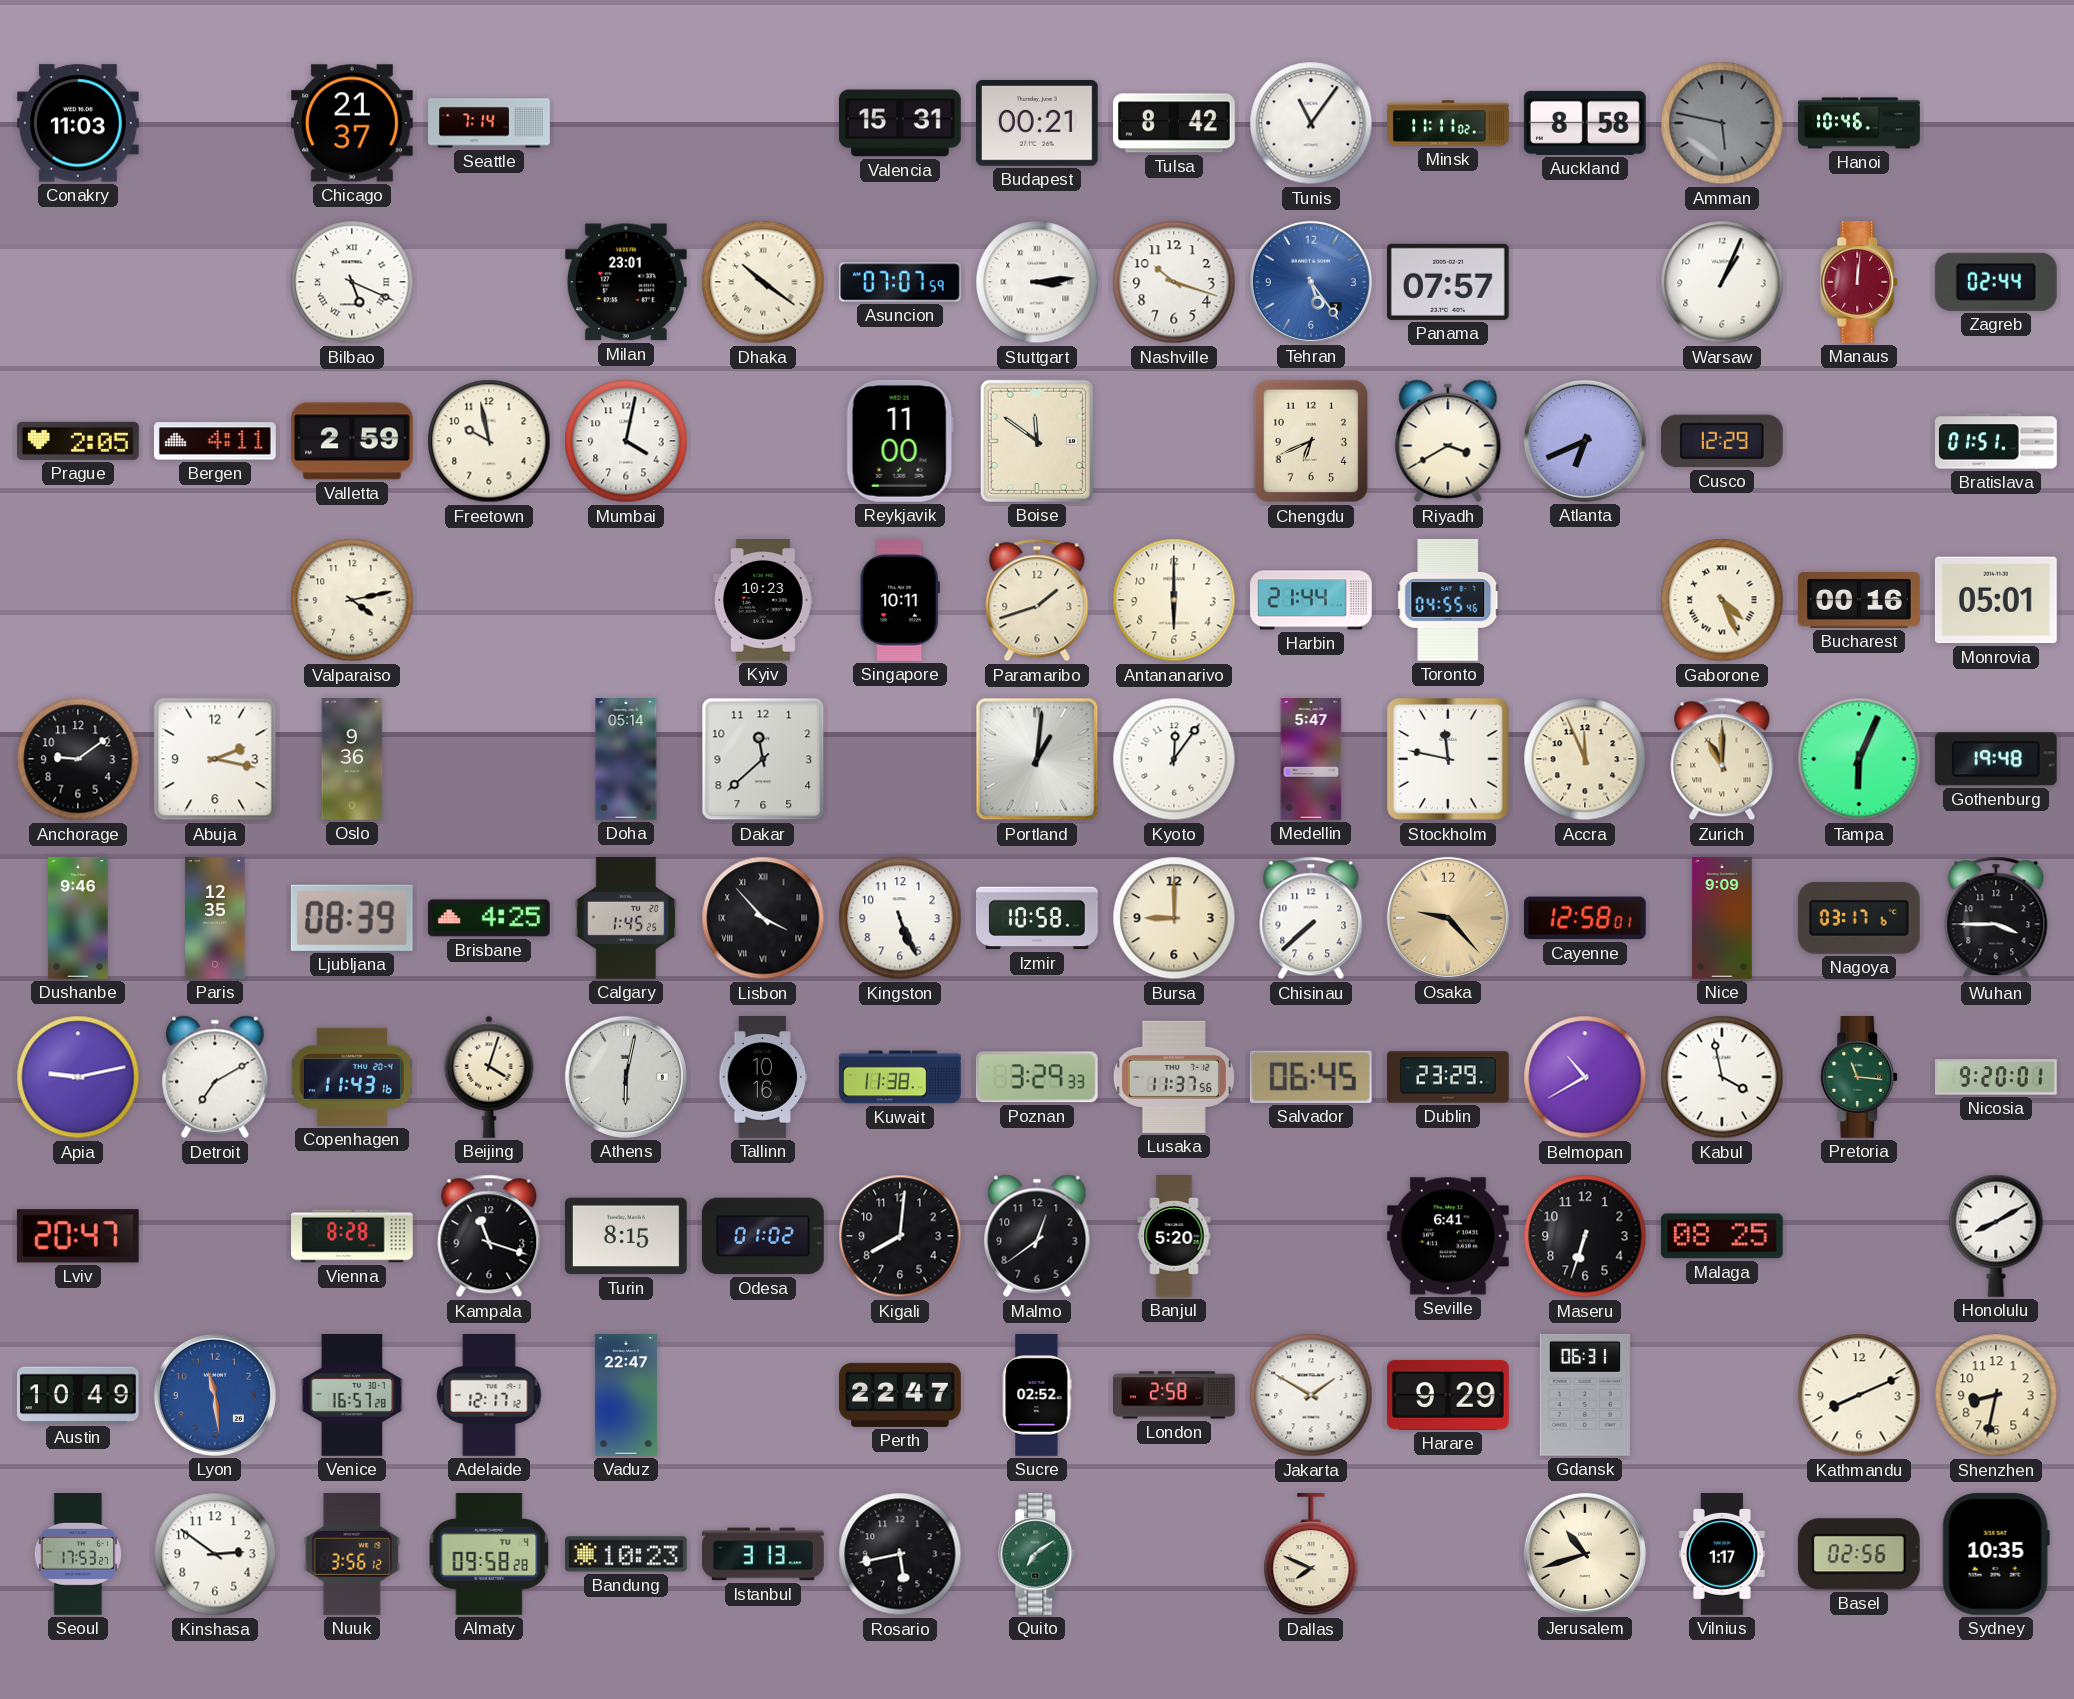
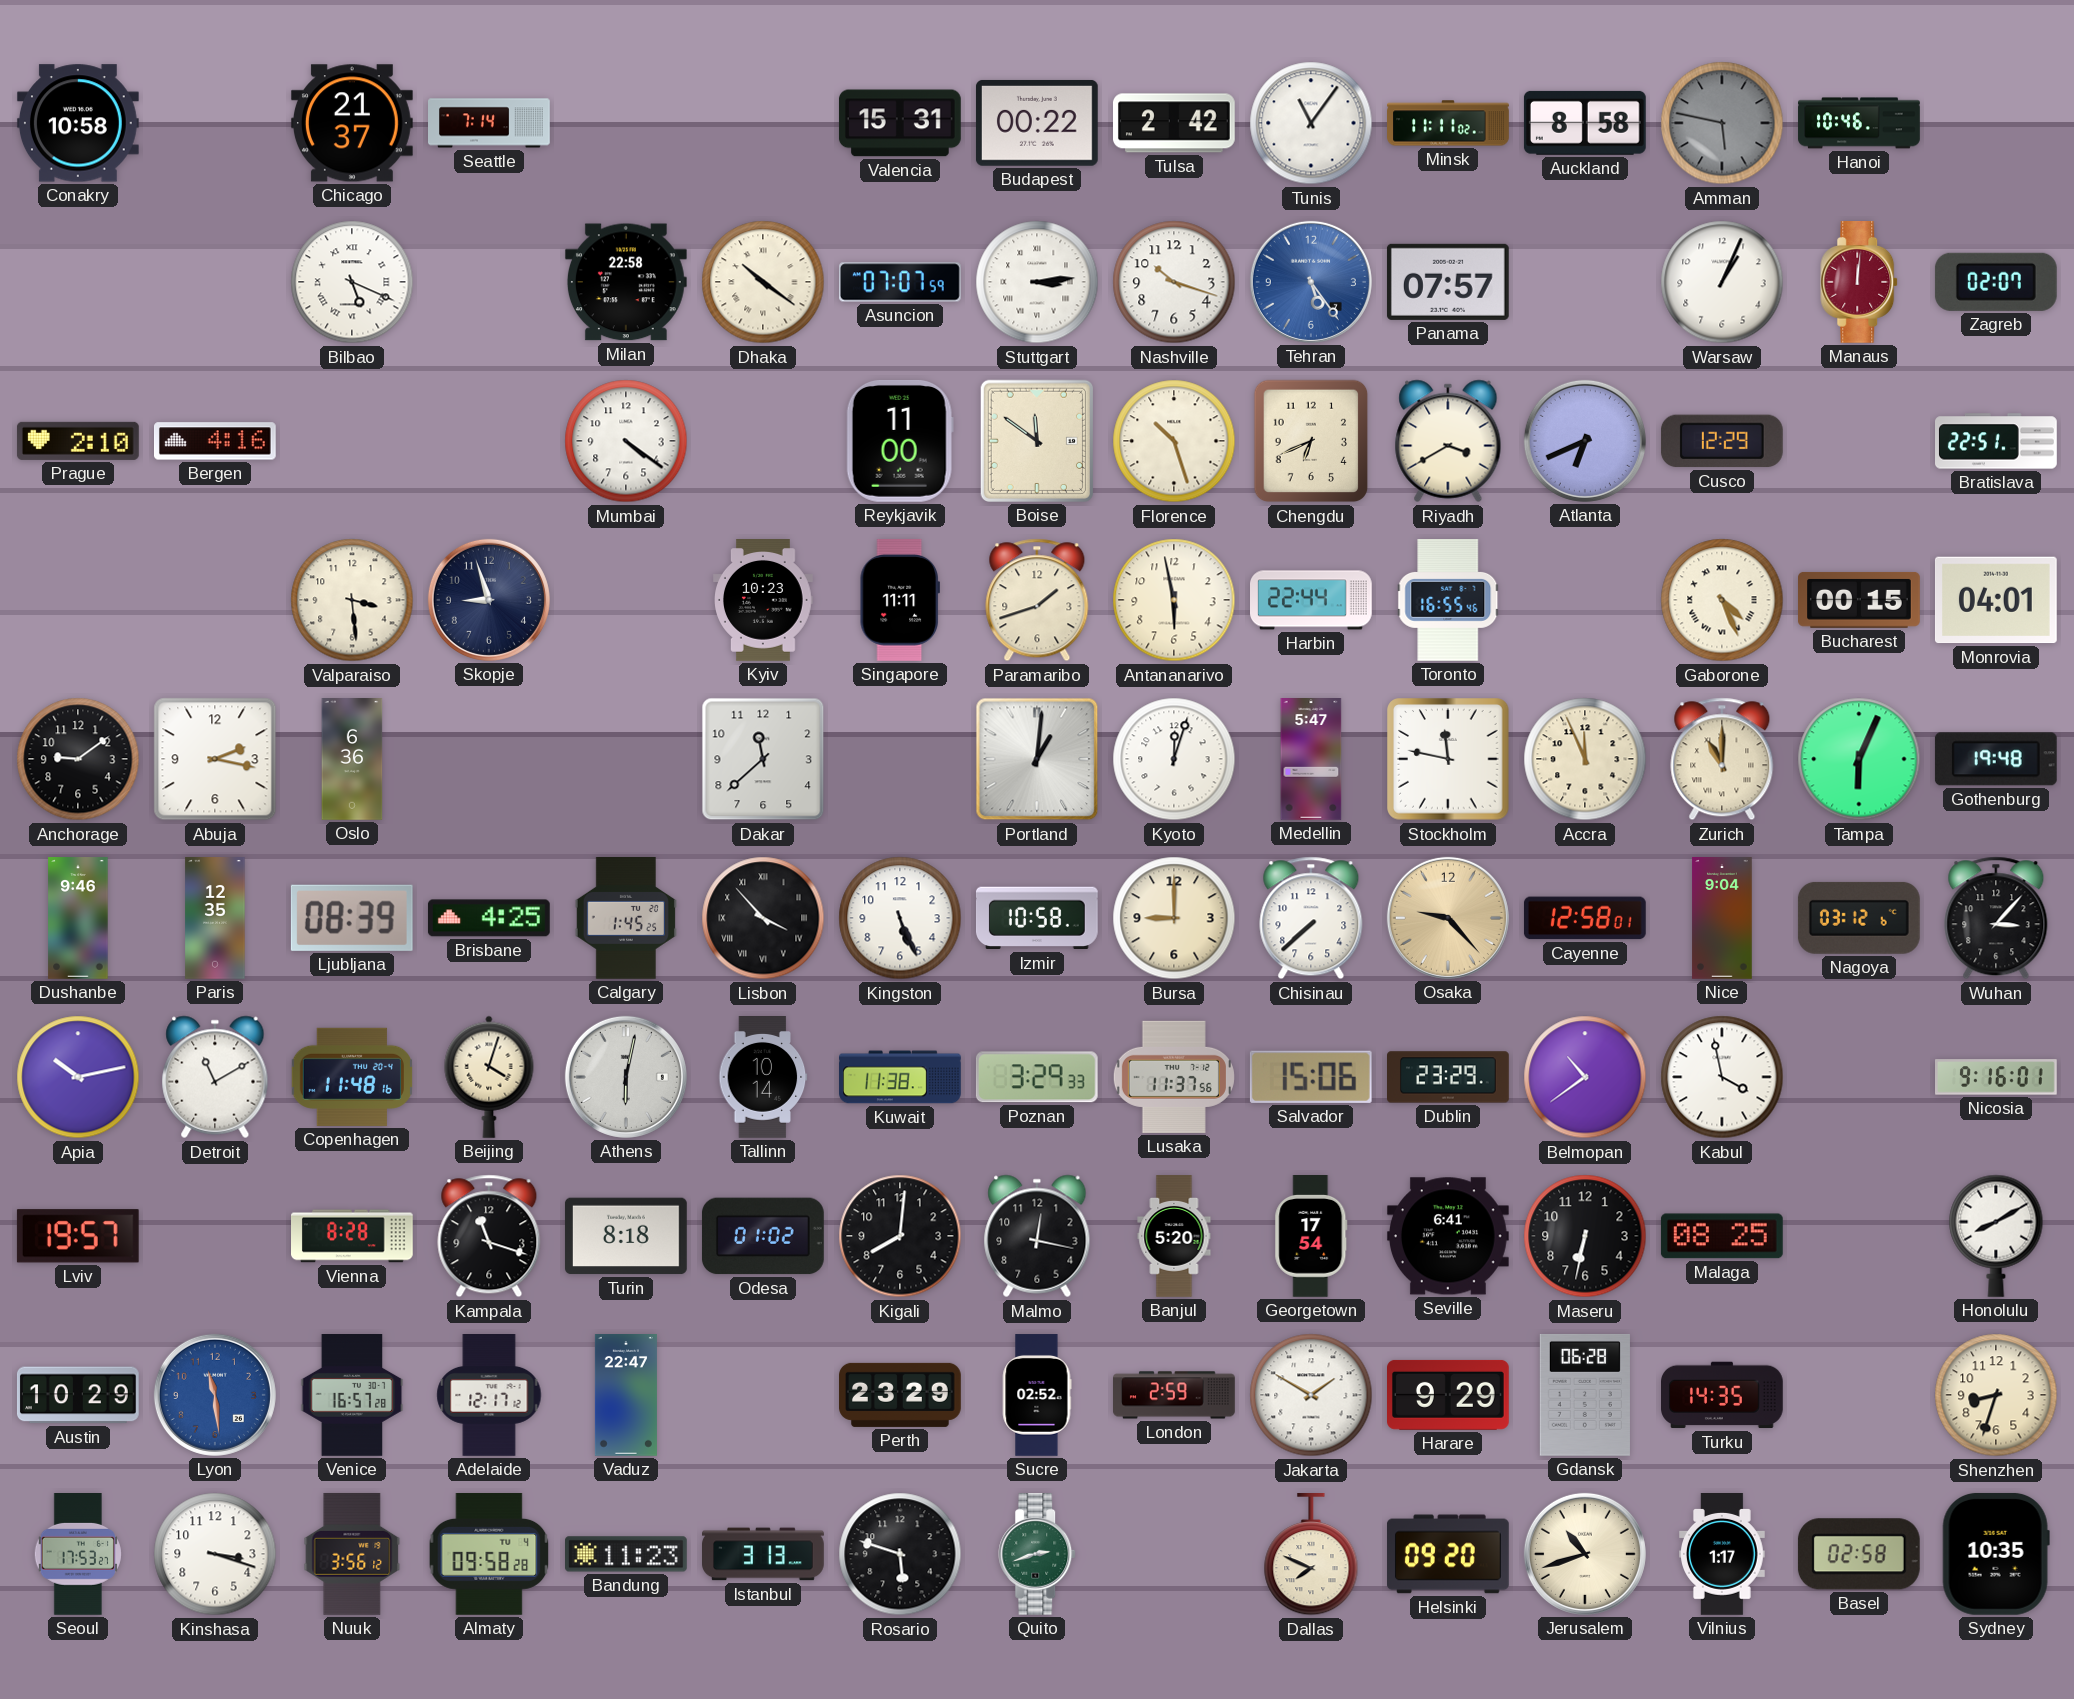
Conakry: 11:03 -> 10:58 (78, 123)
Budapest: 00:21 -> 00:22 (1037, 123)
Tulsa: 8:42 -> 2:42 (1174, 123)
Milan: 23:01 -> 22:58 (626, 282)
Zagreb: 02:44 -> 02:07 (1996, 282)
Prague: 2:05 -> 2:10 (78, 441)
Bergen: 4:11 -> 4:16 (216, 441)
Valletta: 2:59 -> none (353, 441)
Freetown: 9:58 -> none (489, 441)
Mumbai: 4:02 -> 4:21 (626, 441)
Florence: none -> 10:27 (1174, 441)
Bratislava: 01:51 -> 22:51 (1997, 441)
Valparaiso: 4:13 -> 3:29 (352, 600)
Skopje: none -> 8:57 (489, 600)
Singapore: 10:11 -> 11:11 (900, 600)
Antananarivo: 6:00 -> 5:58 (1174, 600)
Harbin: 21:44 -> 22:44 (1312, 600)
Toronto: 04:55 -> 16:55 (1448, 601)
Bucharest: 00:16 -> 00:15 (1860, 600)
Monrovia: 05:01 -> 04:01 (1996, 600)
Oslo: 9:36 -> 6:36 (352, 759)
Doha: 05:14 -> none (626, 759)
Kyoto: 12:06 -> 12:03 (1174, 759)
Nice: 9:09 -> 9:04 (1722, 918)
Nagoya: 03:17 -> 03:12 (1859, 918)
Wuhan: 3:45 -> 3:07 (1996, 918)
Apia: 9:13 -> 10:13 (78, 1077)
Detroit: 7:10 -> 11:10 (215, 1077)
Copenhagen: 11:43 -> 11:48 (351, 1077)
Tallinn: 10:16 -> 10:14 (763, 1078)
Salvador: 06:45 -> 15:06 (1311, 1077)
Belmopan: 10:40 -> 10:39 (1585, 1077)
Pretoria: 11:16 -> none (1860, 1078)
Nicosia: 9:20 -> 9:16 (1997, 1077)
Lviv: 20:47 -> 19:57 (78, 1236)
Turin: 8:15 -> 8:18 (626, 1236)
Malmo: 12:39 -> 12:17 (1037, 1236)
Georgetown: none -> 17:54 (1311, 1237)
Maseru: 6:33 -> 6:32 (1585, 1236)
Austin: 10:49 -> 10:29 (78, 1395)
Perth: 22:47 -> 23:29 (901, 1395)
London: 2:58 -> 2:59 (1175, 1395)
Gdansk: 06:31 -> 06:28 (1585, 1395)
Turku: none -> 14:35 (1723, 1395)
Kathmandu: 8:11 -> none (1859, 1395)
Shenzhen: 8:32 -> 8:33 (1996, 1395)
Kinshasa: 2:51 -> 3:18 (215, 1554)
Bandung: 10:23 -> 11:23 (627, 1554)
Rosario: 5:43 -> 5:48 (900, 1554)
Quito: 7:09 -> 2:42 (1038, 1555)
Helsinki: none -> 09:20 (1449, 1554)
Basel: 02:56 -> 02:58 (1859, 1554)
